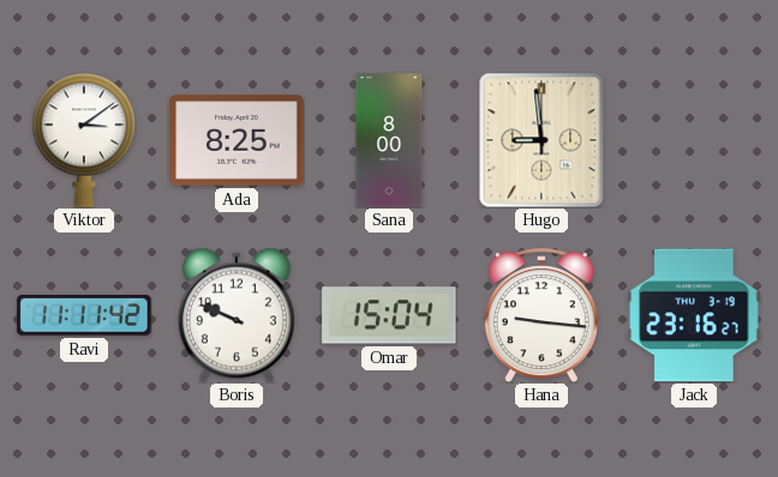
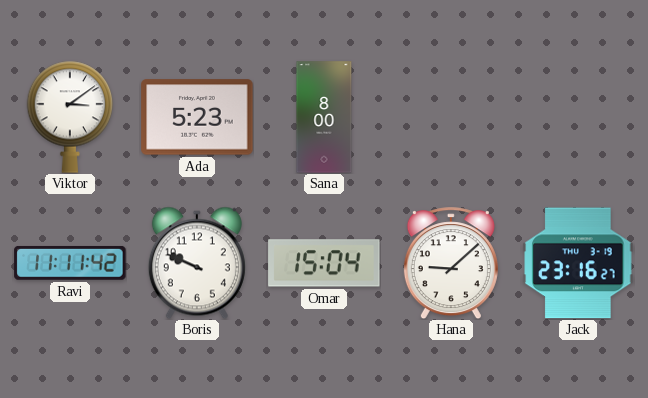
Ada: 8:25 -> 5:23 (197, 117)
Hugo: 8:59 -> none (541, 140)
Hana: 9:16 -> 9:08 (451, 263)
